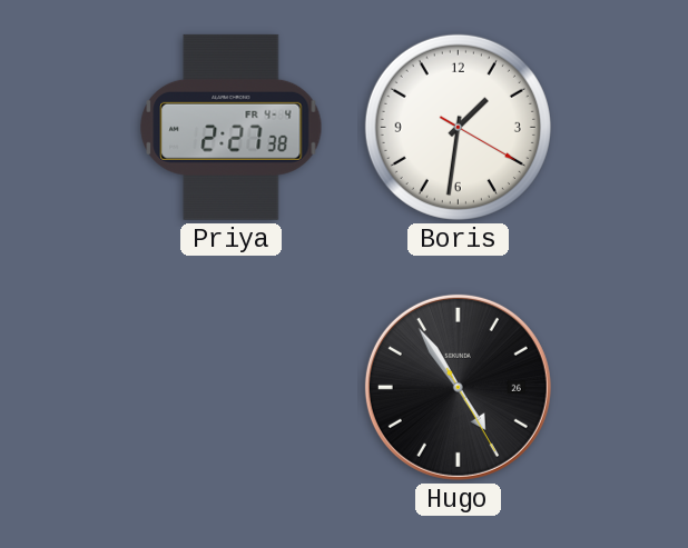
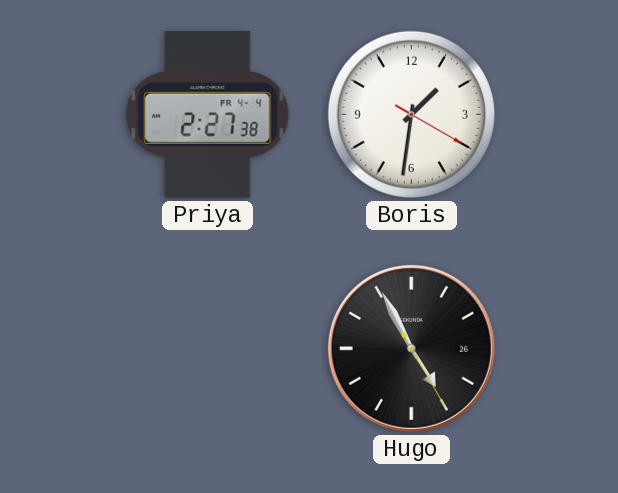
Hugo: 4:54 -> 4:55 (411, 348)
